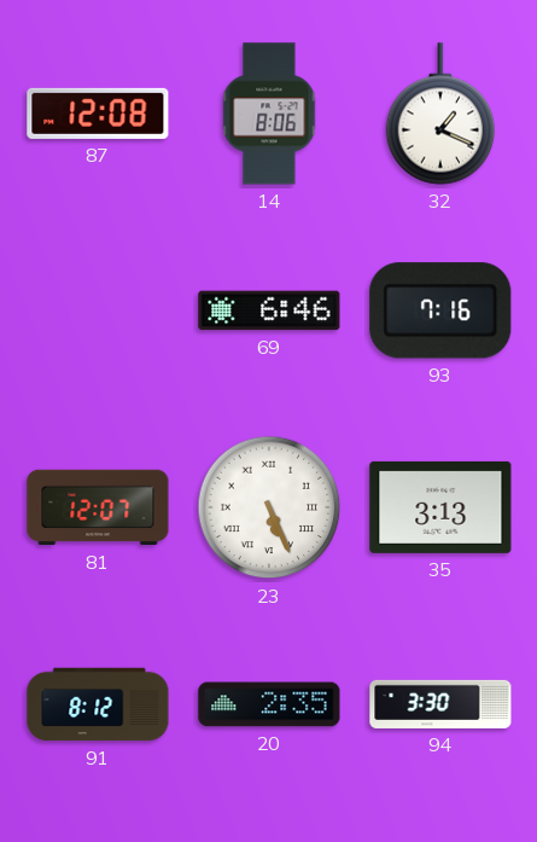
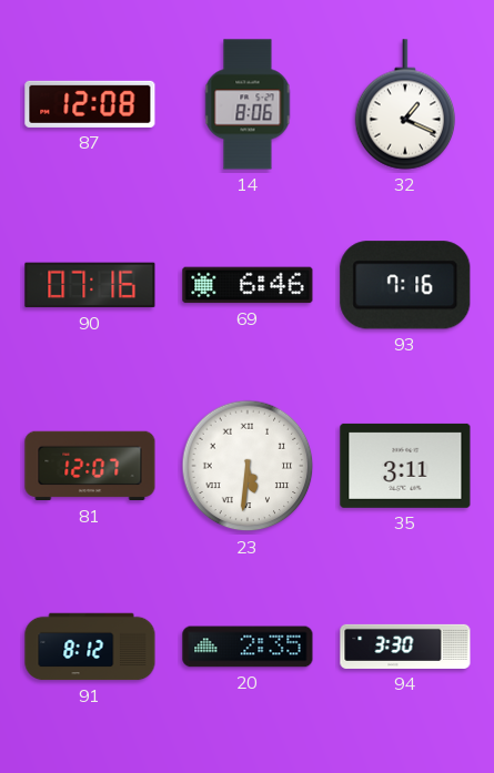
90: none -> 07:16 (90, 285)
23: 5:26 -> 5:31 (248, 466)
35: 3:13 -> 3:11 (405, 466)
